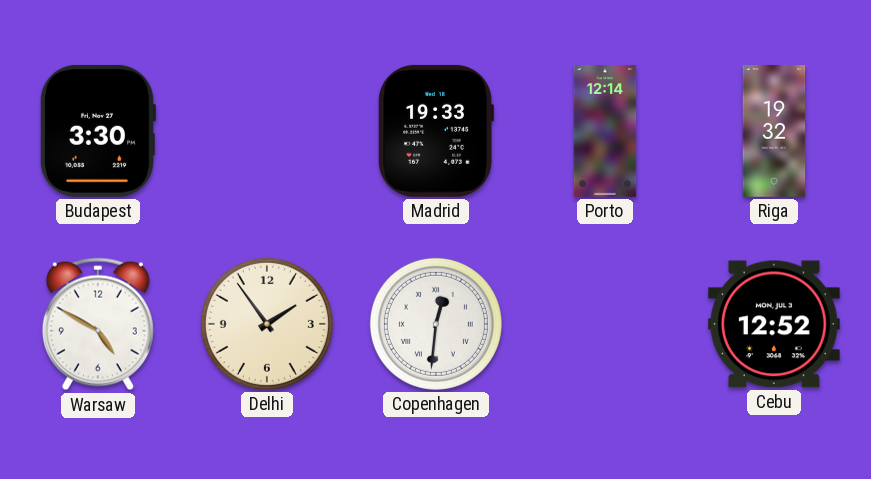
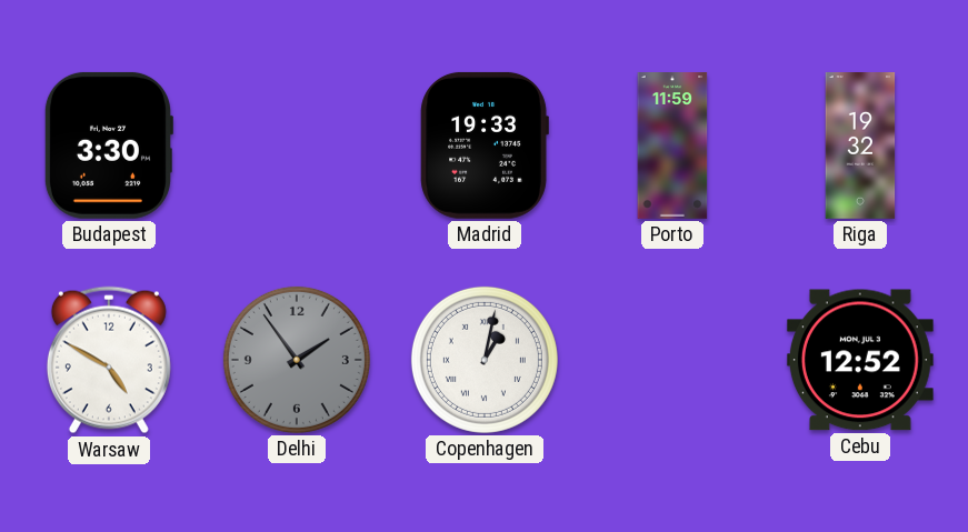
Porto: 12:14 -> 11:59 (672, 147)
Delhi dial: cream -> grey (297, 360)
Copenhagen: 12:31 -> 1:02 (485, 360)
